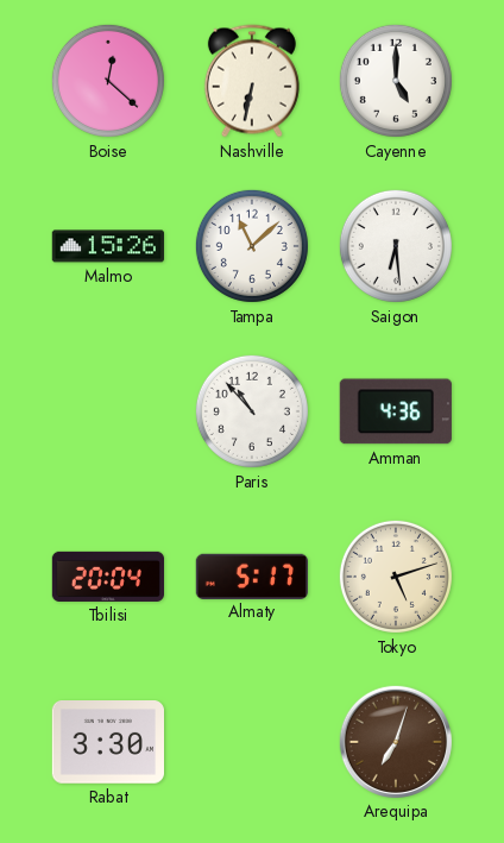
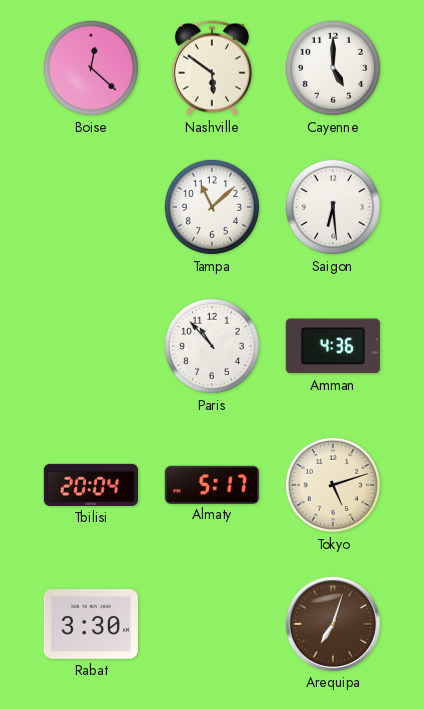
Nashville: 6:32 -> 5:51 (212, 68)
Malmo: 15:26 -> none (107, 246)
